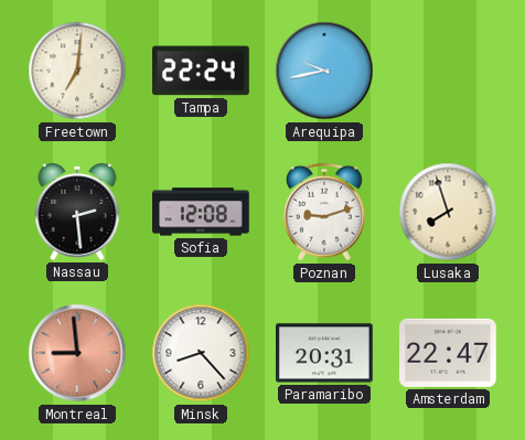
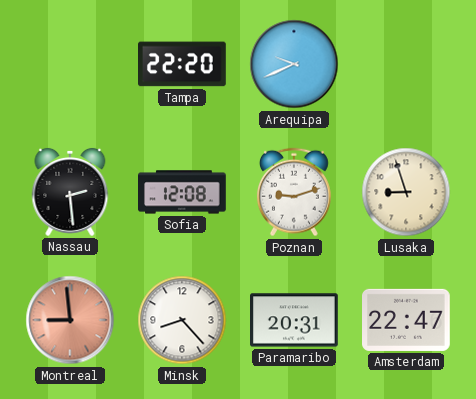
Freetown: 7:01 -> none (77, 71)
Tampa: 22:24 -> 22:20 (183, 64)
Arequipa: 9:43 -> 9:41 (294, 64)
Lusaka: 7:57 -> 8:57 (406, 192)
